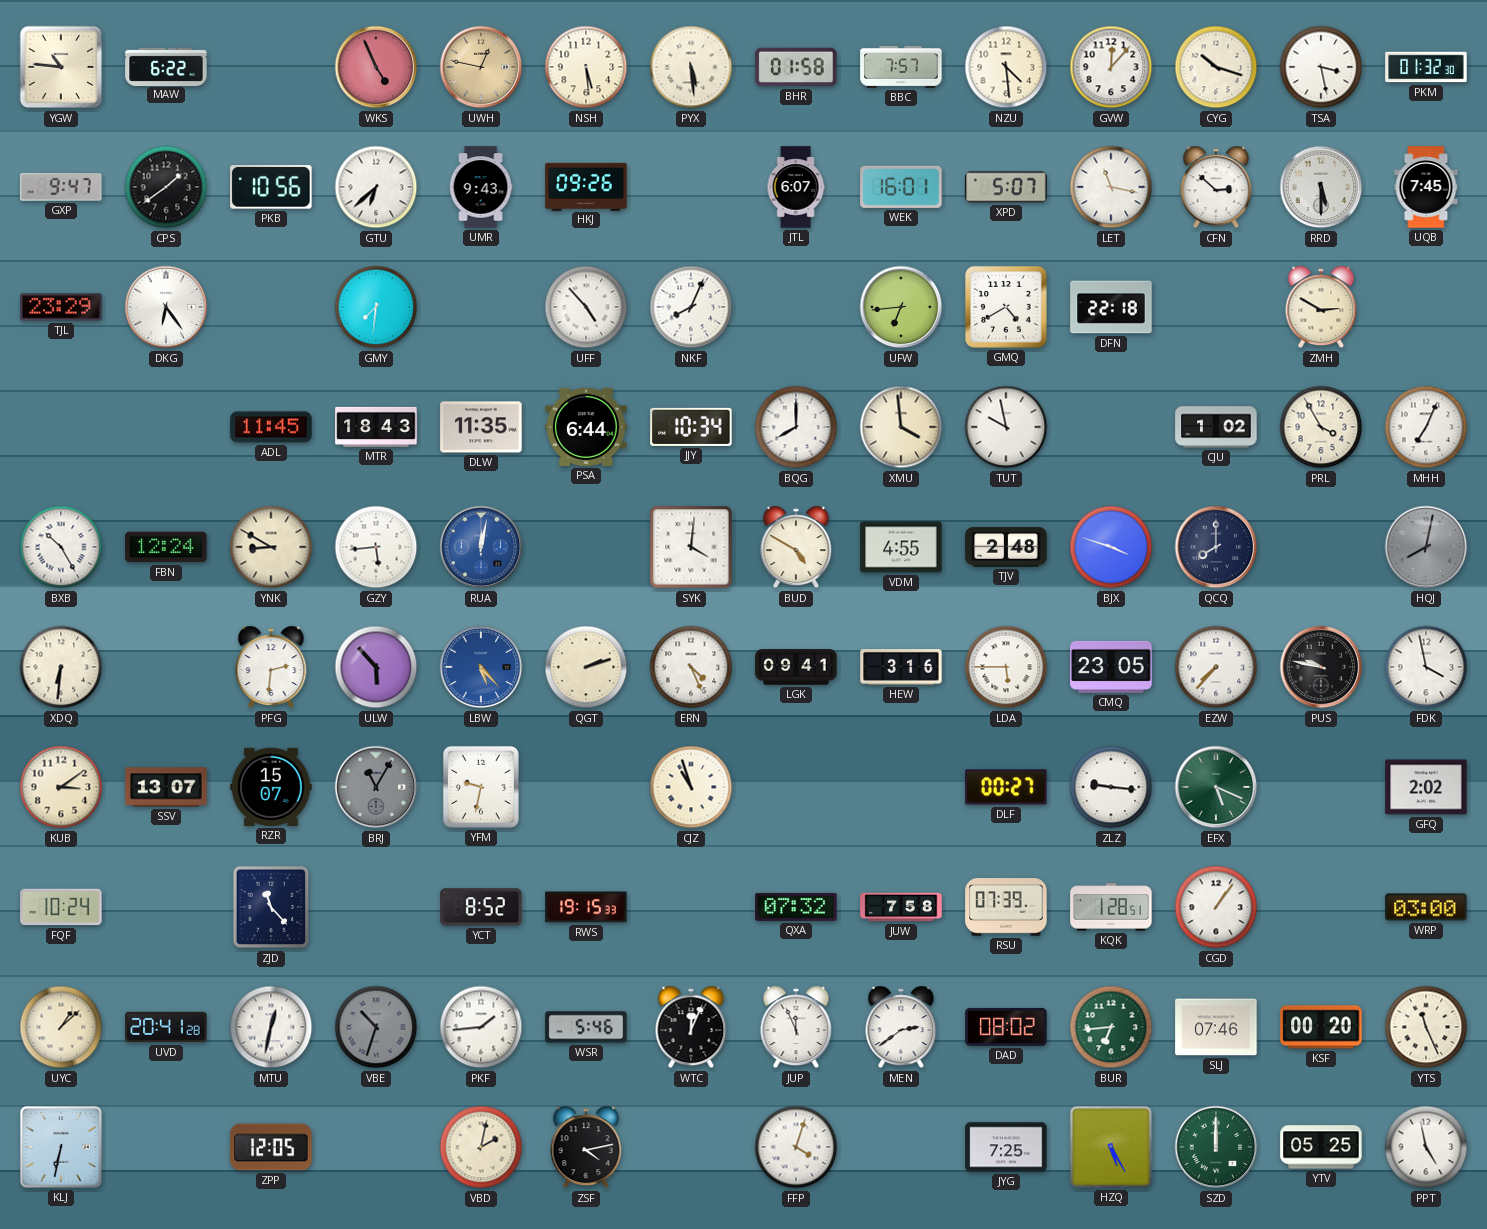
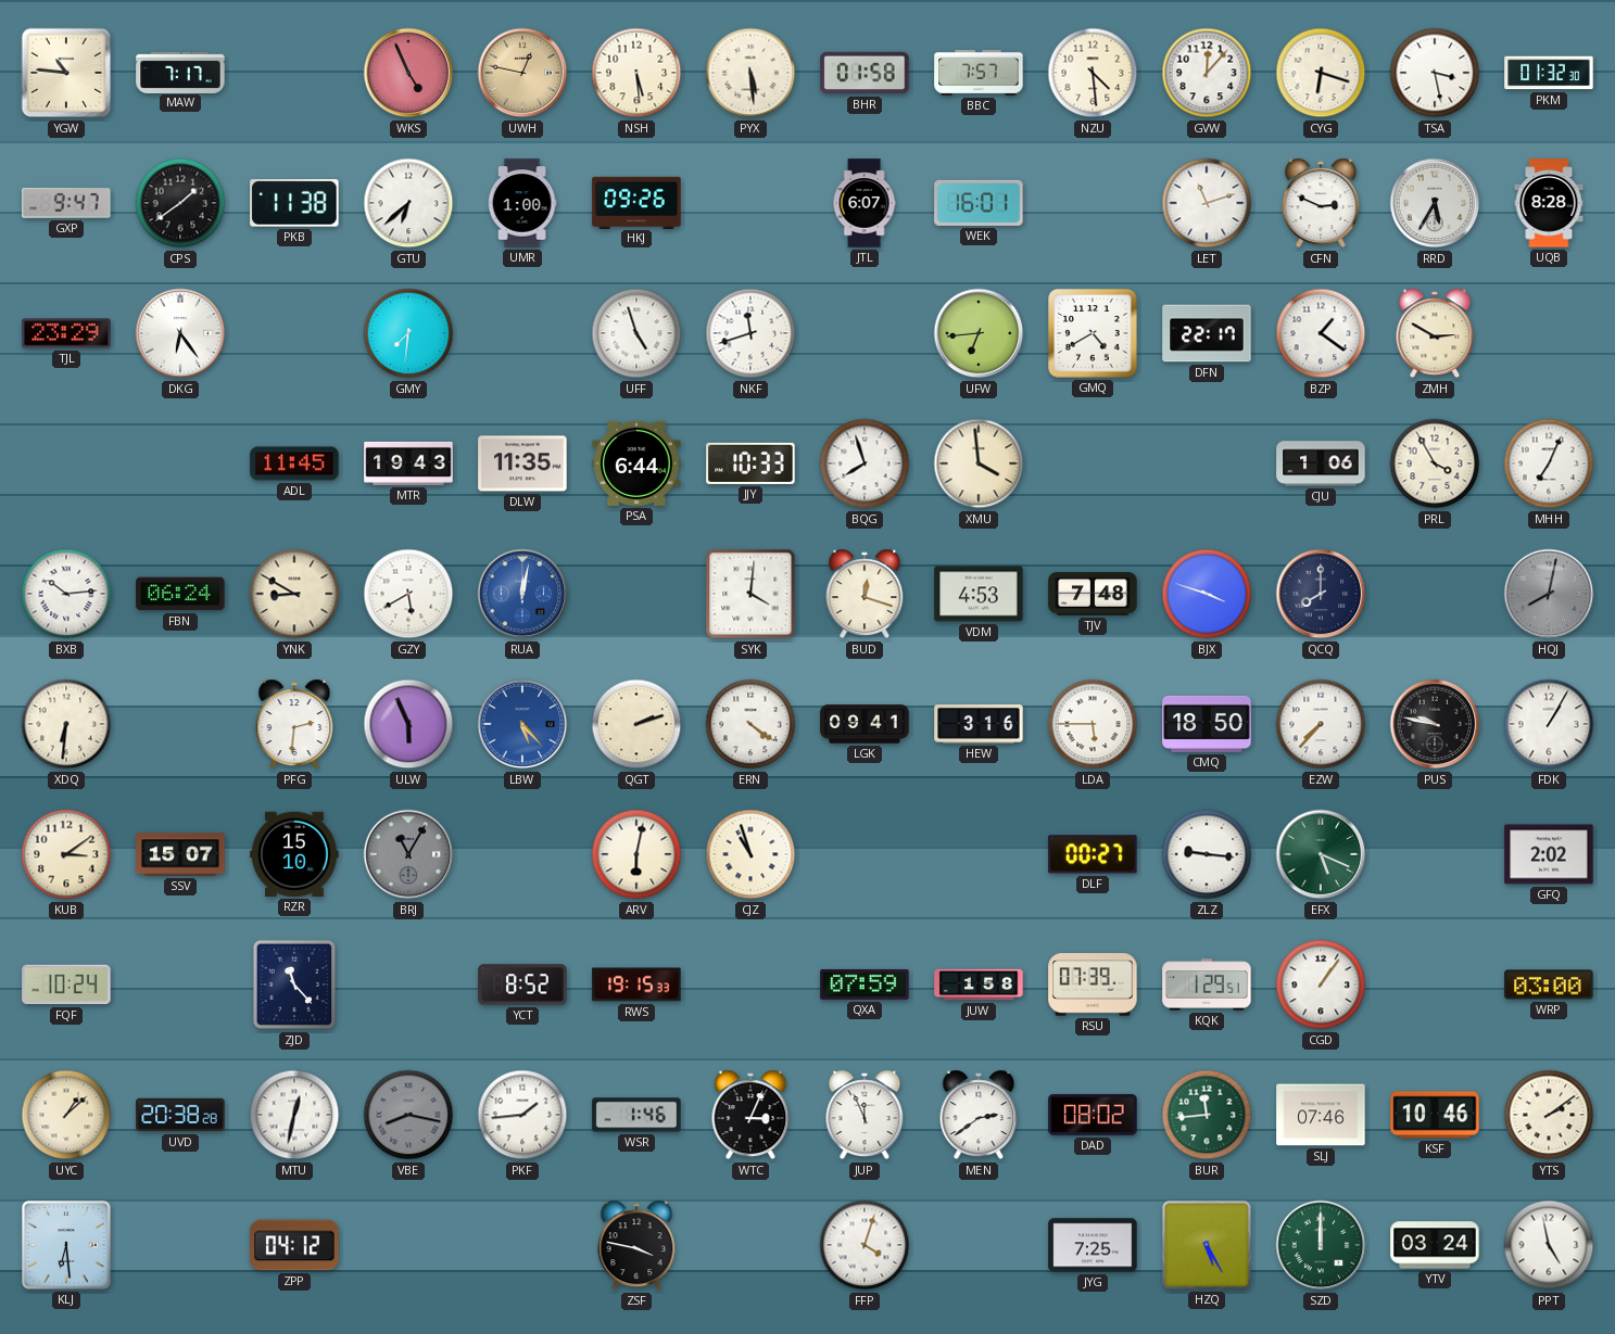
MAW: 6:22 -> 7:17 (180, 72)
CYG: 10:18 -> 6:18 (1321, 73)
PKB: 10:56 -> 11:38 (294, 203)
UMR: 9:43 -> 1:00 (522, 203)
XPD: 5:07 -> none (1006, 187)
LET: 11:17 -> 11:12 (1207, 203)
CFN: 2:52 -> 2:49 (1321, 203)
RRD: 5:30 -> 5:35 (1435, 203)
UQB: 7:45 -> 8:28 (1549, 203)
UFF: 4:53 -> 4:57 (636, 333)
NKF: 8:04 -> 11:42 (750, 333)
DFN: 22:18 -> 22:17 (1207, 333)
BZP: none -> 1:21 (1321, 333)
MTR: 18:43 -> 19:43 (408, 463)
JJY: 10:34 -> 10:33 (750, 463)
BQG: 8:00 -> 7:57 (865, 463)
TUT: 9:58 -> none (1006, 427)
CJU: 1:02 -> 1:06 (1321, 463)
BXB: 10:25 -> 10:14 (66, 594)
FBN: 12:24 -> 06:24 (180, 594)
GZY: 5:44 -> 5:40 (408, 594)
BUD: 4:50 -> 12:18 (865, 594)
VDM: 4:55 -> 4:53 (979, 594)
TJV: 2:48 -> 7:48 (1093, 594)
ULW: 5:53 -> 5:56 (408, 724)
ERN: 4:26 -> 4:21 (750, 724)
CMQ: 23:05 -> 18:50 (1207, 724)
FDK: 3:58 -> 1:05 (1549, 724)
SSV: 13:07 -> 15:07 (180, 854)
RZR: 15:07 -> 15:10 (294, 854)
YFM: 9:32 -> none (481, 787)
ARV: none -> 6:02 (636, 854)
QXA: 07:32 -> 07:59 (865, 984)
JUW: 7:58 -> 1:58 (979, 984)
KQK: 1:28 -> 1:29 (1207, 984)
UVD: 20:41 -> 20:38 (180, 1115)
VBE: 10:33 -> 8:17 (408, 1115)
WSR: 5:46 -> 1:46 (636, 1115)
WTC: 12:04 -> 3:04 (750, 1115)
BUR: 6:44 -> 11:44 (1207, 1115)
KSF: 00:20 -> 10:46 (1435, 1115)
YTS: 11:26 -> 2:09 (1549, 1115)
KLJ: 6:32 -> 6:29 (66, 1245)
ZPP: 12:05 -> 04:12 (294, 1245)
VBD: 2:02 -> none (481, 1147)
ZSF: 4:13 -> 3:47 (636, 1245)
YTV: 05:25 -> 03:24 (1435, 1245)
